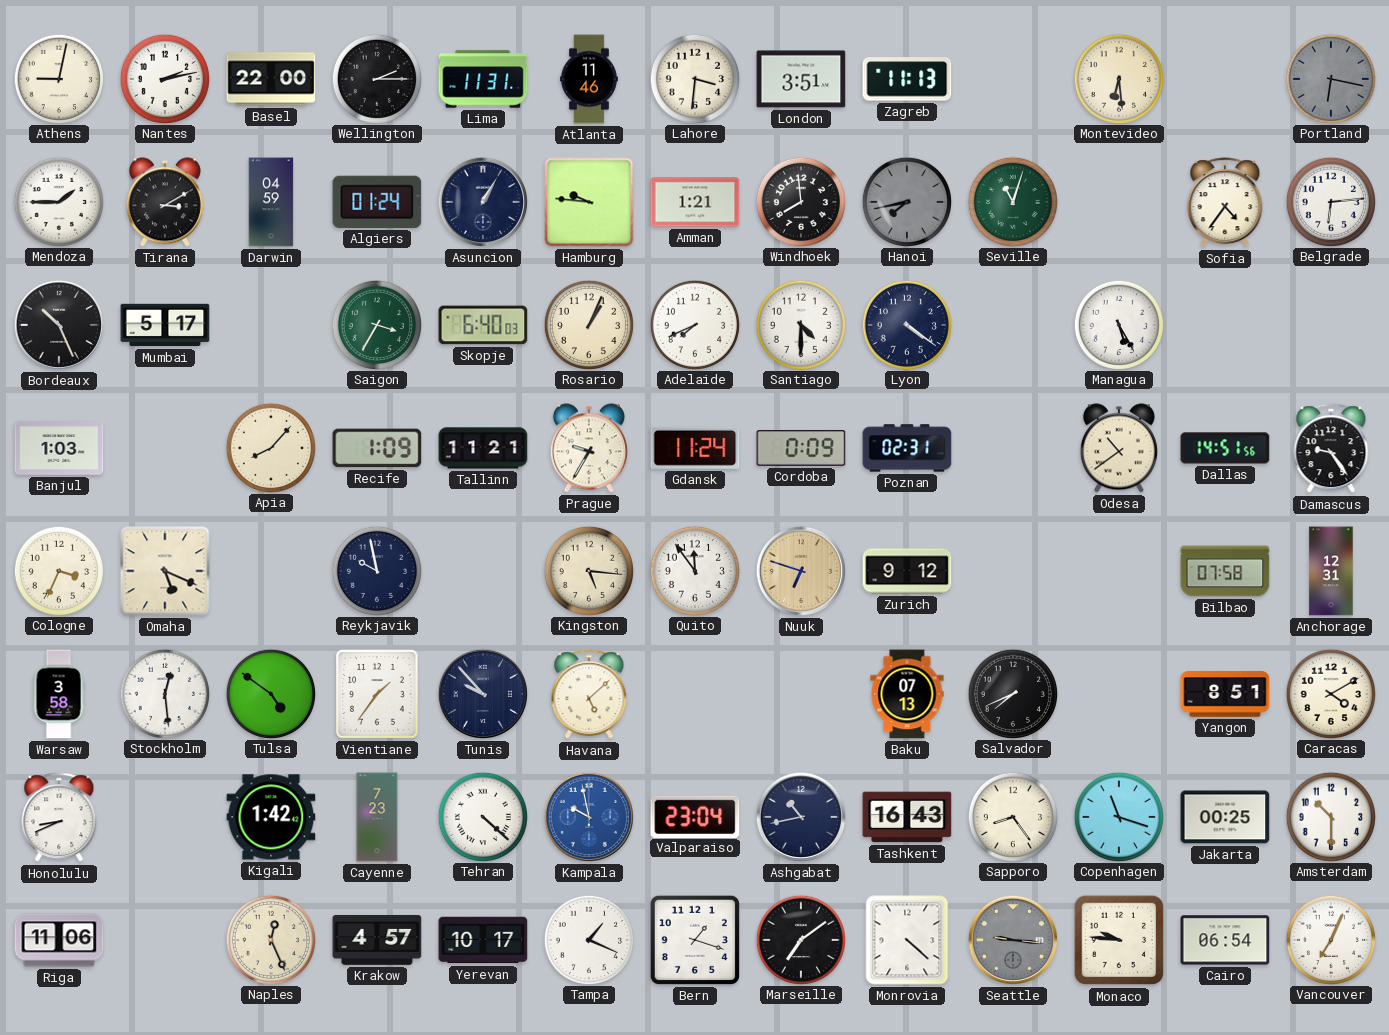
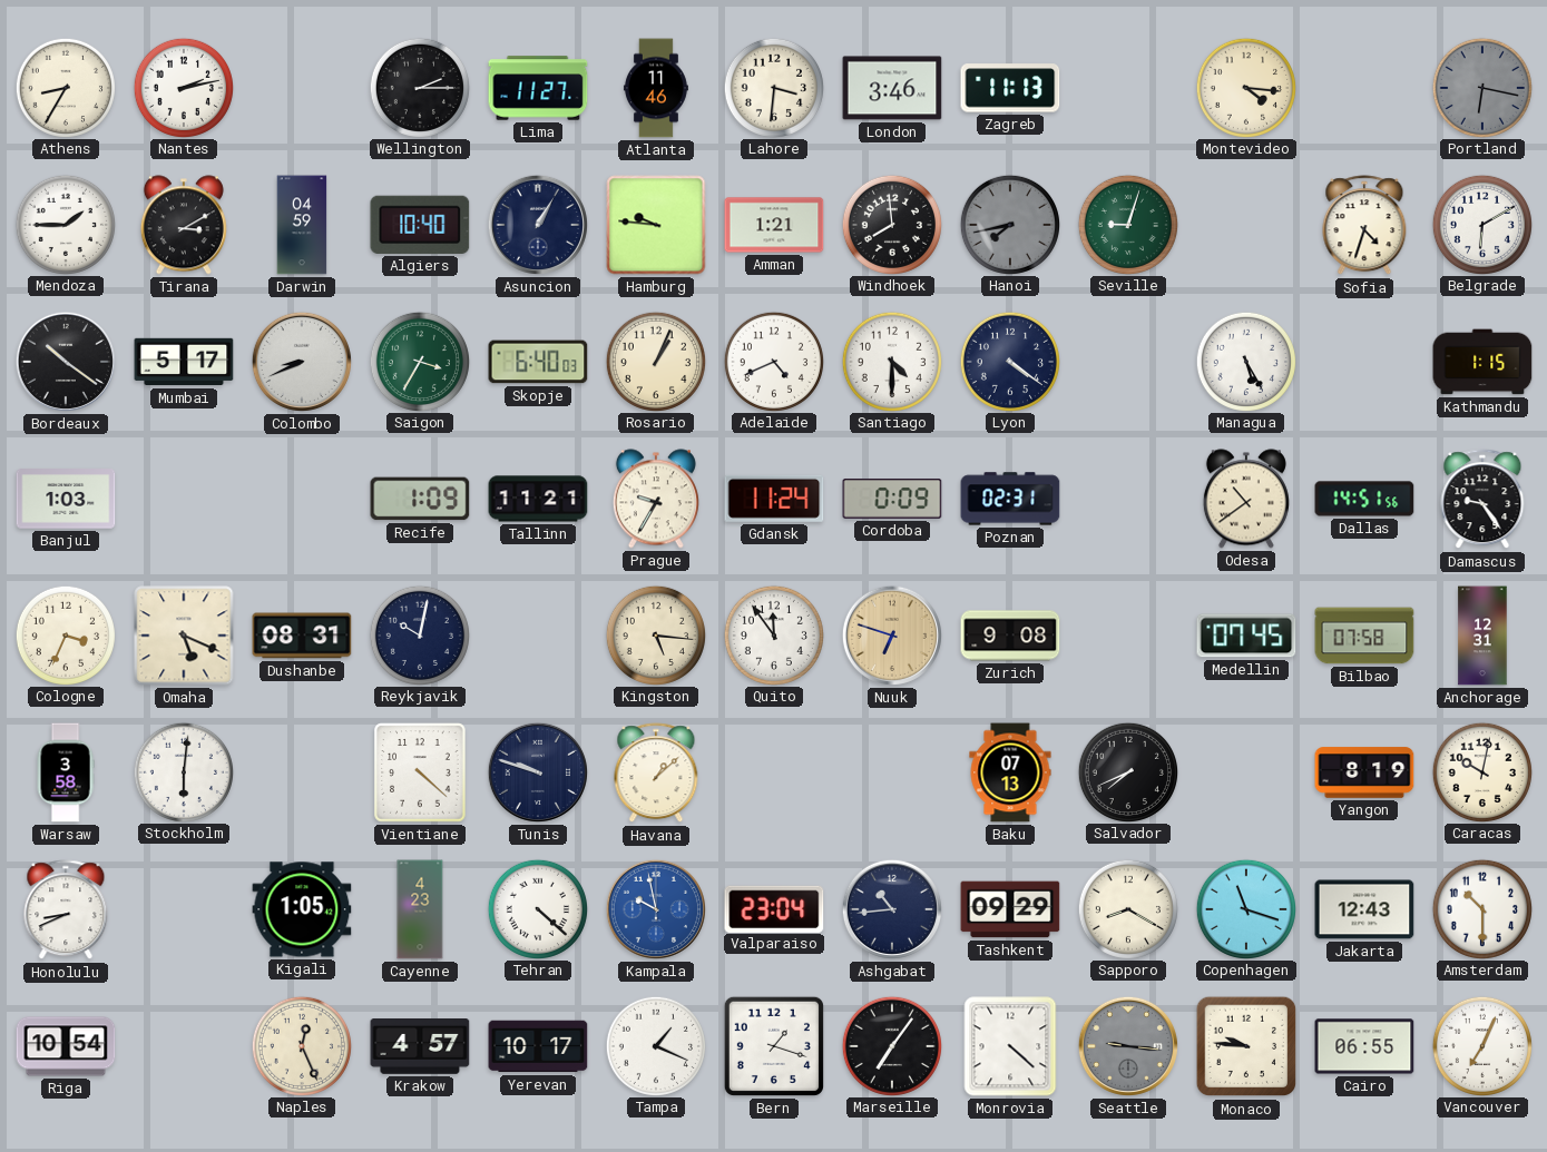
Athens: 9:02 -> 8:35 (65, 87)
Basel: 22:00 -> none (271, 79)
Lima: 11:31 -> 11:27 (538, 88)
London: 3:51 -> 3:46 (892, 88)
Montevideo: 6:29 -> 4:16 (1245, 87)
Algiers: 01:24 -> 10:40 (420, 225)
Seville: 11:03 -> 9:03 (1127, 224)
Sofia: 4:36 -> 4:33 (1364, 226)
Belgrade: 6:14 -> 6:10 (1481, 224)
Bordeaux: 10:26 -> 10:21 (66, 362)
Colombo: none -> 8:41 (302, 362)
Adelaide: 7:41 -> 4:41 (773, 361)
Kathmandu: none -> 1:15 (1482, 362)
Apia: 8:07 -> none (270, 447)
Dushanbe: none -> 08:31 (302, 636)
Reykjavik: 9:58 -> 10:02 (419, 634)
Zurich: 9:12 -> 9:08 (1010, 636)
Medellin: none -> 07:45 (1246, 636)
Stockholm: 12:29 -> 6:01 (183, 771)
Tulsa: 4:51 -> none (270, 693)
Vientiane: 1:36 -> 4:22 (420, 772)
Tunis: 9:53 -> 9:48 (538, 772)
Havana: 5:08 -> 1:08 (656, 774)
Yangon: 8:51 -> 8:19 (1364, 772)
Caracas: 4:10 -> 10:02 (1481, 771)
Kigali: 1:42 -> 1:05 (302, 909)
Cayenne: 7:23 -> 4:23 (420, 909)
Ashgabat: 10:43 -> 10:44 (892, 909)
Tashkent: 16:43 -> 09:29 (1010, 909)
Sapporo: 8:24 -> 8:20 (1127, 908)
Jakarta: 00:25 -> 12:43 (1364, 909)
Riga: 11:06 -> 10:54 (66, 1046)
Marseille: 7:09 -> 7:06 (891, 1045)
Cairo: 06:54 -> 06:55 (1364, 1046)
